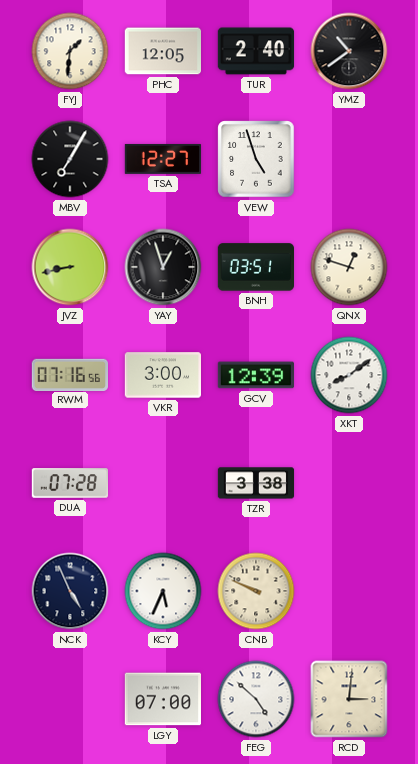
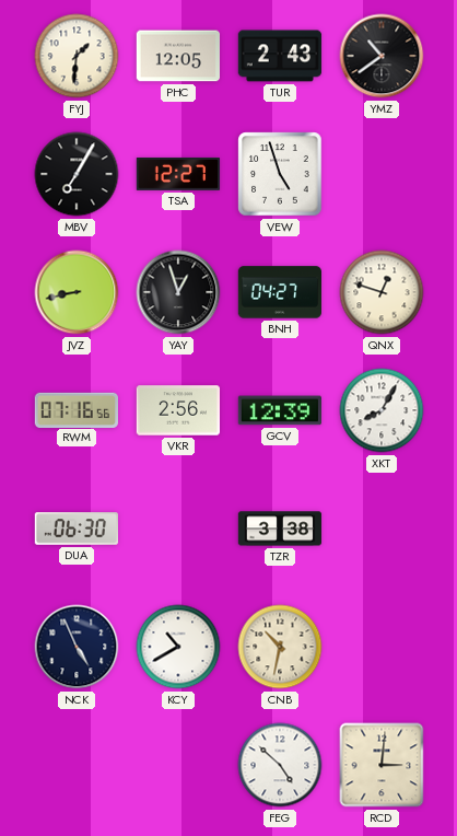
TUR: 2:40 -> 2:43 (280, 56)
BNH: 03:51 -> 04:27 (279, 292)
VKR: 3:00 -> 2:56 (177, 410)
XKT: 8:09 -> 8:05 (382, 410)
DUA: 07:28 -> 06:30 (77, 529)
KCY: 5:34 -> 10:40 (178, 647)
CNB: 9:49 -> 10:32 (280, 647)
LGY: 07:00 -> none (162, 699)
